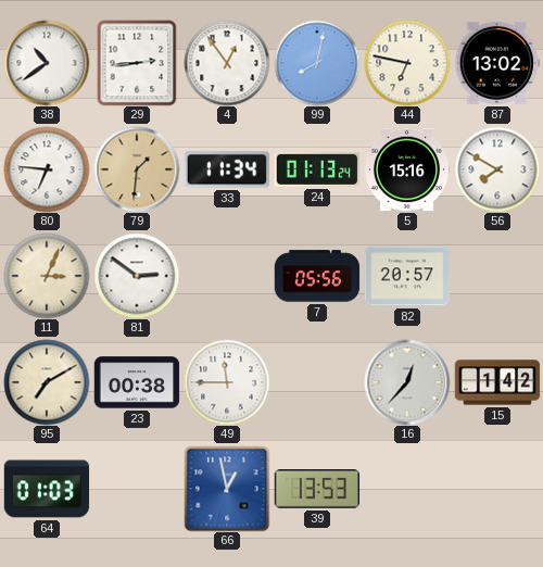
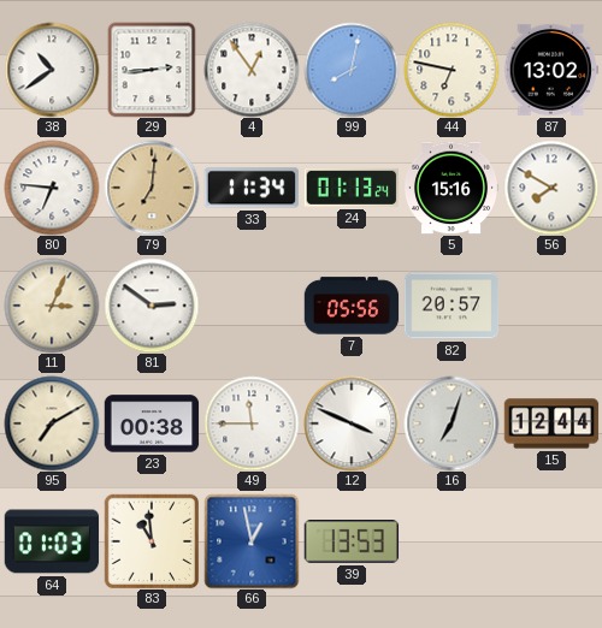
79: 1:31 -> 7:01 (152, 188)
12: none -> 3:49 (352, 423)
16: 12:37 -> 7:03 (451, 423)
15: 1:42 -> 12:44 (551, 423)
83: none -> 10:59 (152, 541)
